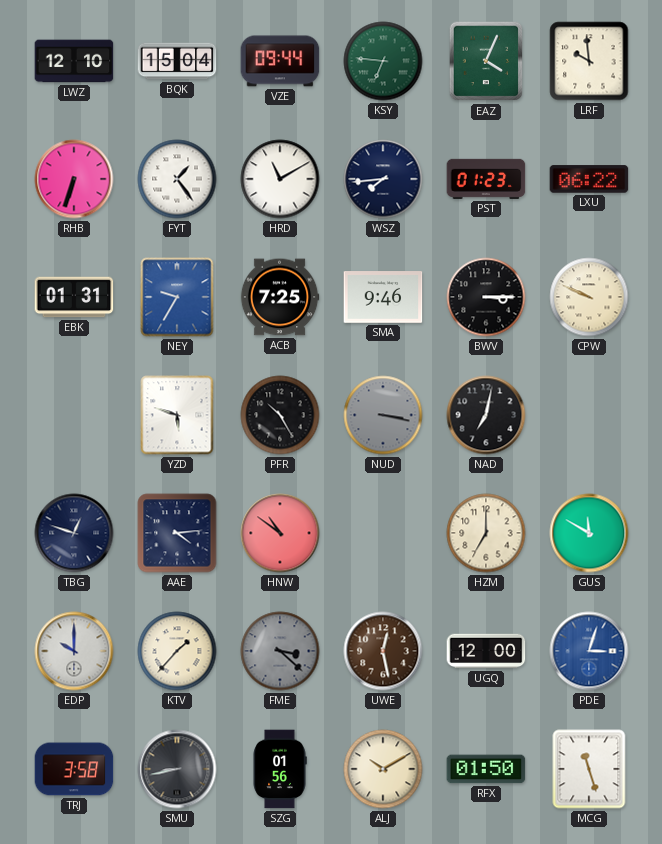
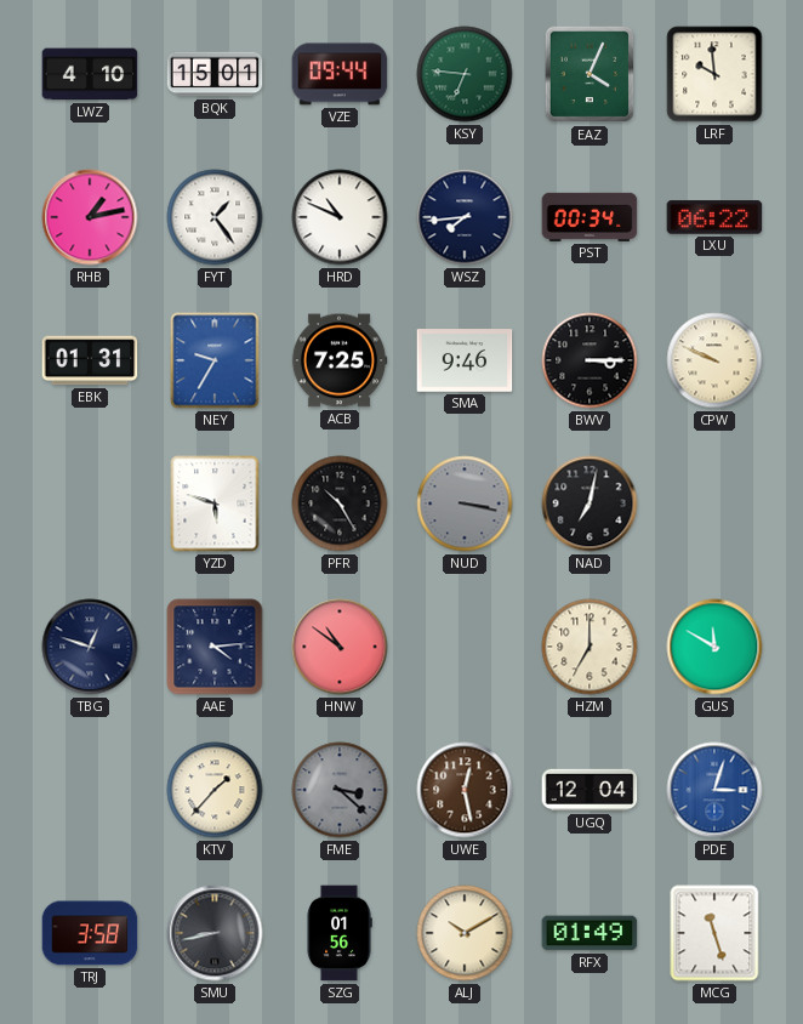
LWZ: 12:10 -> 4:10 (90, 74)
BQK: 15:04 -> 15:01 (215, 74)
RHB: 6:33 -> 1:13 (90, 217)
HRD: 11:10 -> 10:49 (340, 217)
PST: 01:23 -> 00:34 (590, 217)
EDP: 10:00 -> none (74, 651)
UGQ: 12:00 -> 12:04 (590, 790)
RFX: 01:50 -> 01:49 (590, 933)
